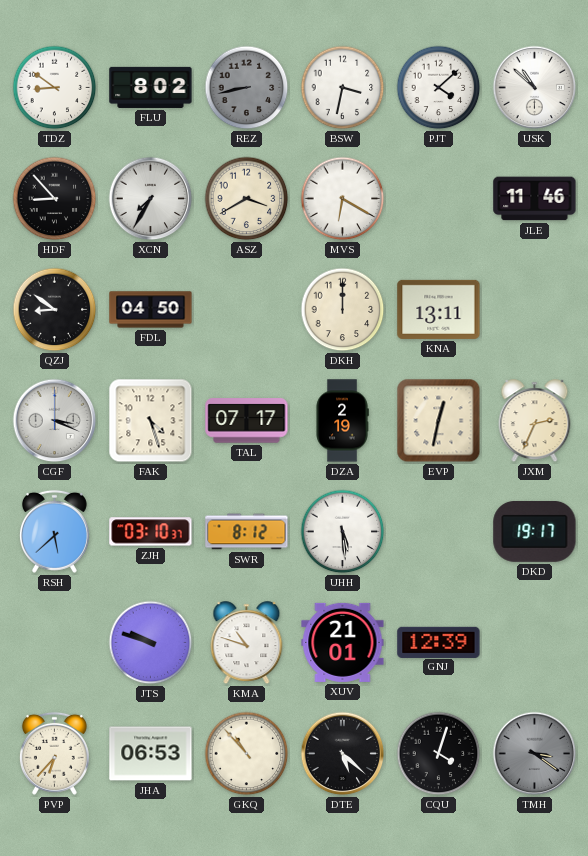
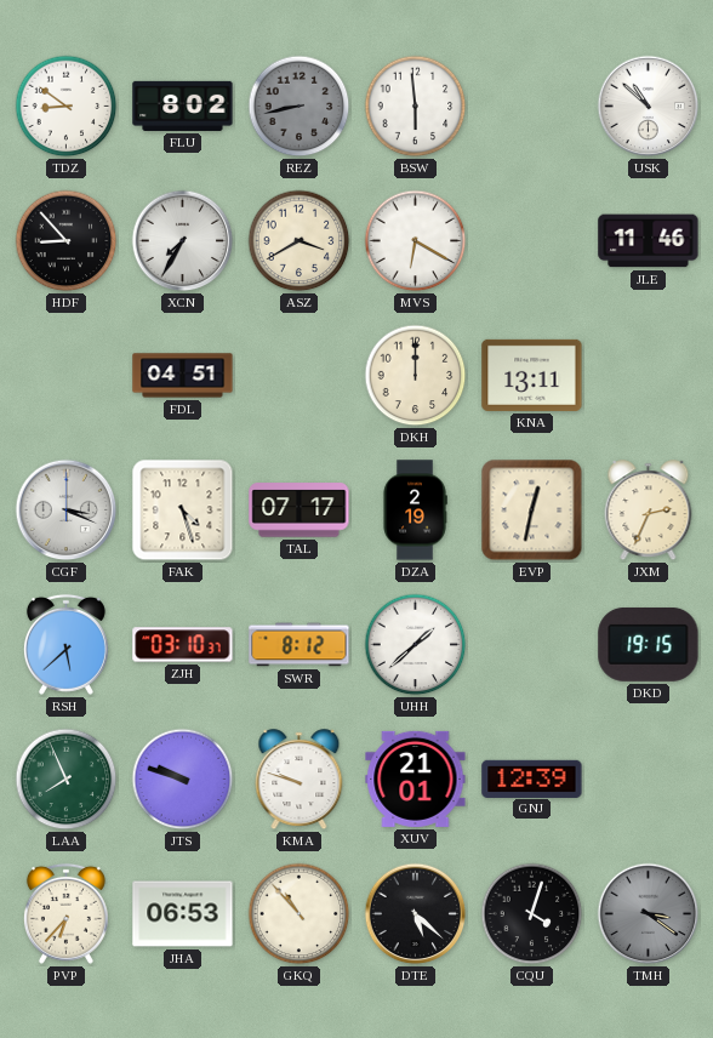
BSW: 3:32 -> 5:59 (416, 107)
PJT: 4:08 -> none (439, 88)
QZJ: 8:51 -> none (55, 310)
FDL: 04:50 -> 04:51 (183, 376)
UHH: 5:29 -> 1:38 (416, 645)
DKD: 19:17 -> 19:15 (649, 644)
LAA: none -> 7:56 (67, 780)
KMA: 10:48 -> 9:48 (300, 780)
